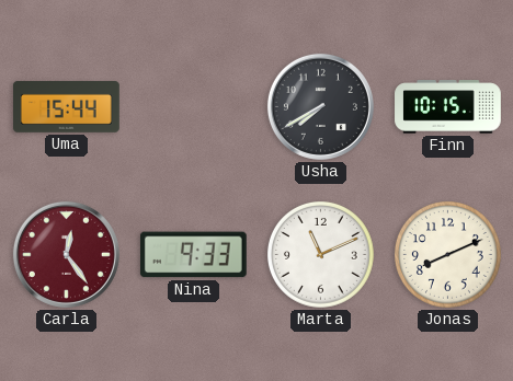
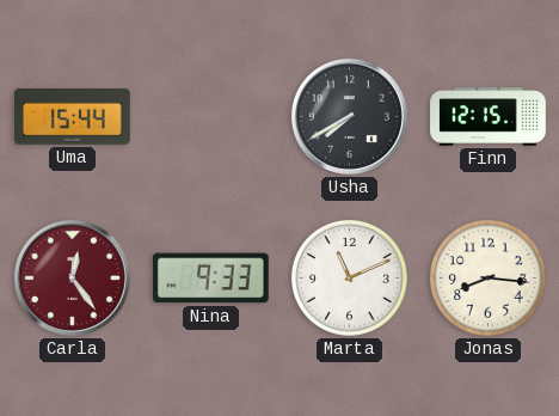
Finn: 10:15 -> 12:15 (489, 117)
Jonas: 8:11 -> 8:16 (489, 279)
